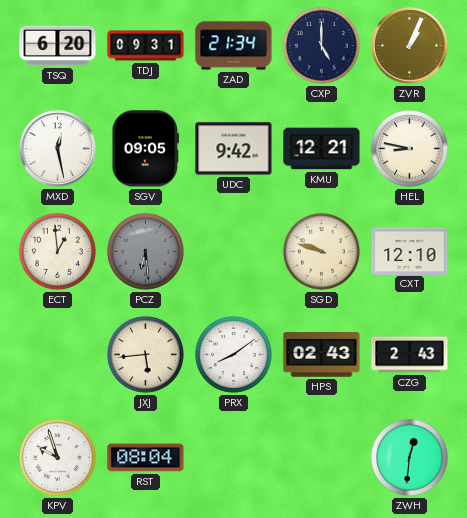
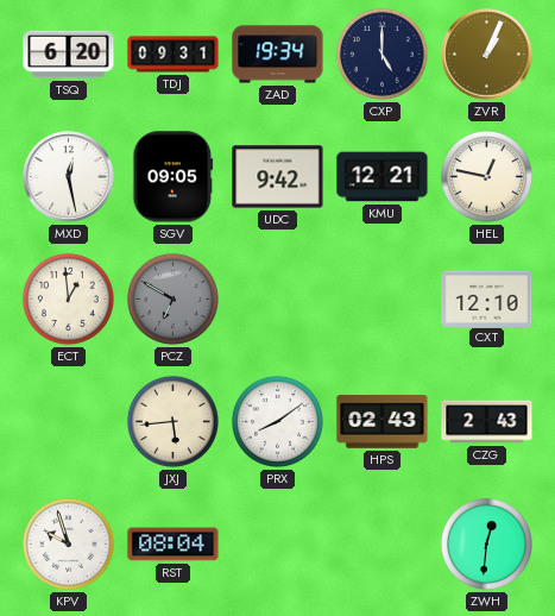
ZAD: 21:34 -> 19:34 (278, 55)
HEL: 8:47 -> 12:47 (486, 176)
PCZ: 6:29 -> 6:50 (172, 298)
SGD: 9:48 -> none (321, 251)
